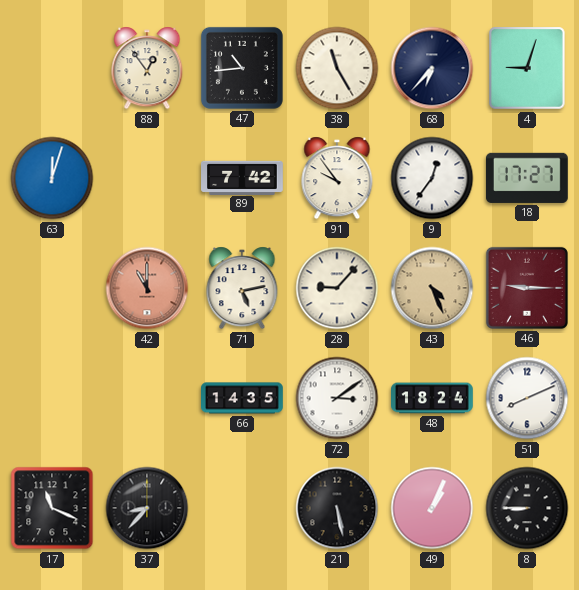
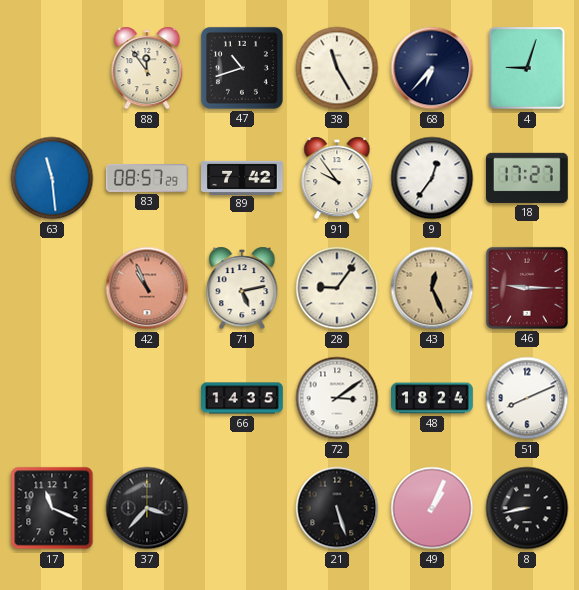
88: 12:54 -> 11:54 (147, 68)
47: 10:44 -> 10:42 (242, 68)
63: 12:03 -> 11:29 (52, 178)
83: none -> 08:57 (148, 179)
42: 11:00 -> 10:56 (147, 288)
28: 9:07 -> 9:06 (337, 288)
43: 4:26 -> 12:26 (432, 288)
37: 8:37 -> 3:37 (147, 508)
21: 5:28 -> 5:27 (337, 508)
8: 8:45 -> 8:43 (527, 508)
